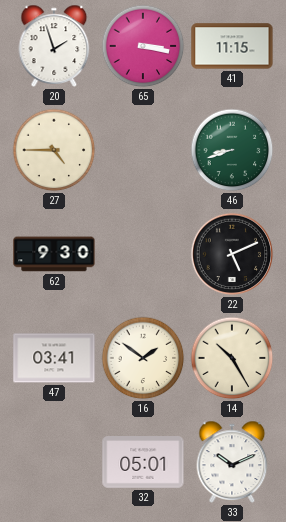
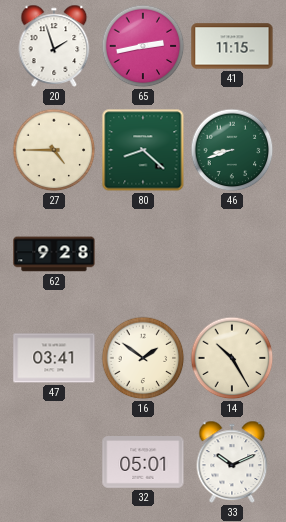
65: 3:17 -> 2:43 (143, 46)
80: none -> 8:22 (143, 150)
62: 9:30 -> 9:28 (54, 254)
22: 5:11 -> none (232, 254)
